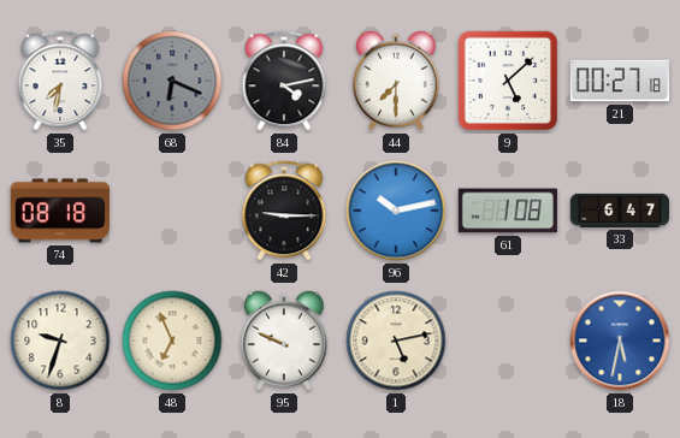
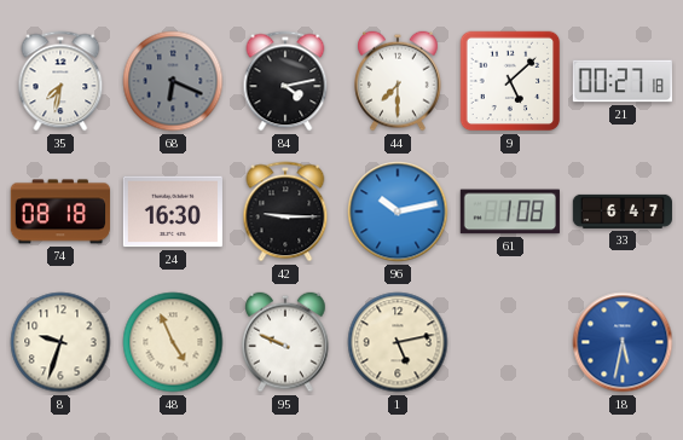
24: none -> 16:30 (173, 212)
48: 6:56 -> 4:56 (173, 342)
